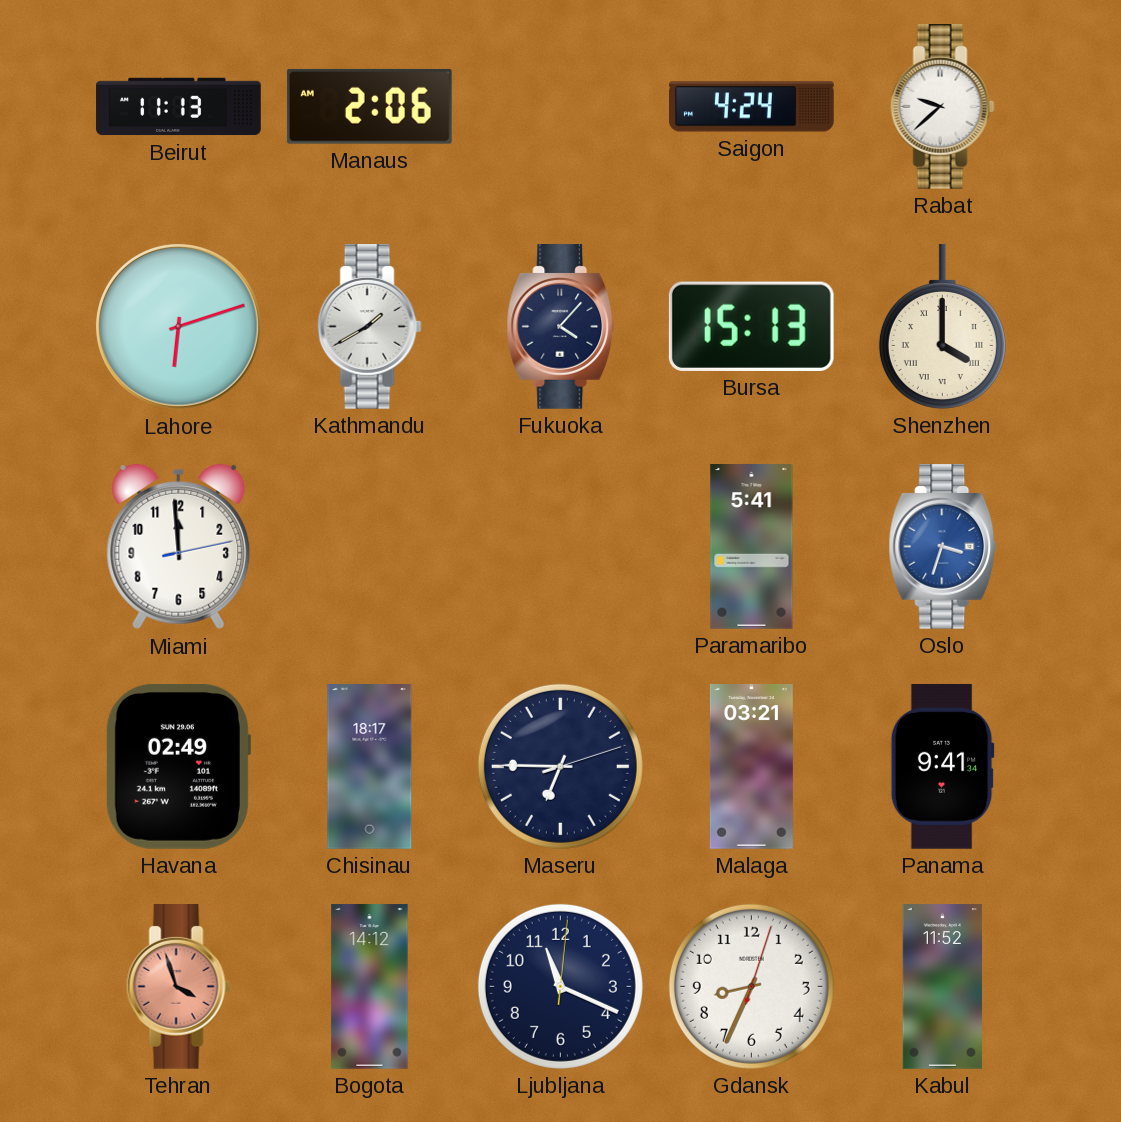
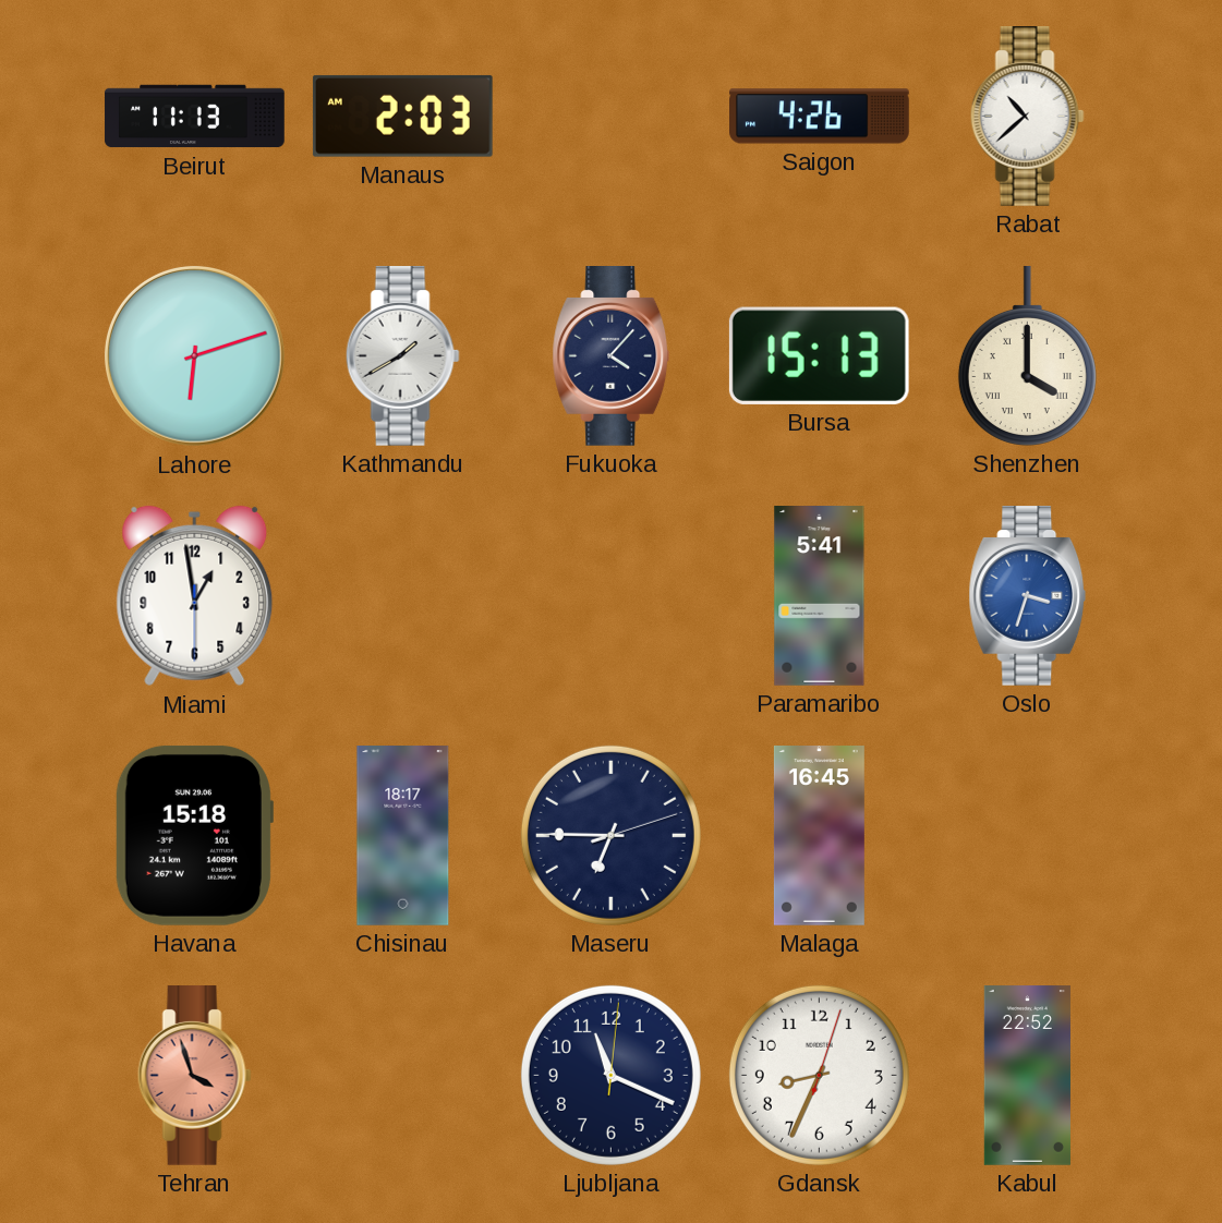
Manaus: 2:06 -> 2:03 (402, 116)
Saigon: 4:24 -> 4:26 (820, 117)
Rabat: 9:38 -> 10:38 (1027, 117)
Miami: 11:59 -> 12:58 (195, 596)
Havana: 02:49 -> 15:18 (194, 835)
Malaga: 03:21 -> 16:45 (819, 836)
Panama: 9:41 -> none (942, 766)
Bogota: 14:12 -> none (370, 987)
Kabul: 11:52 -> 22:52 (1027, 1076)
